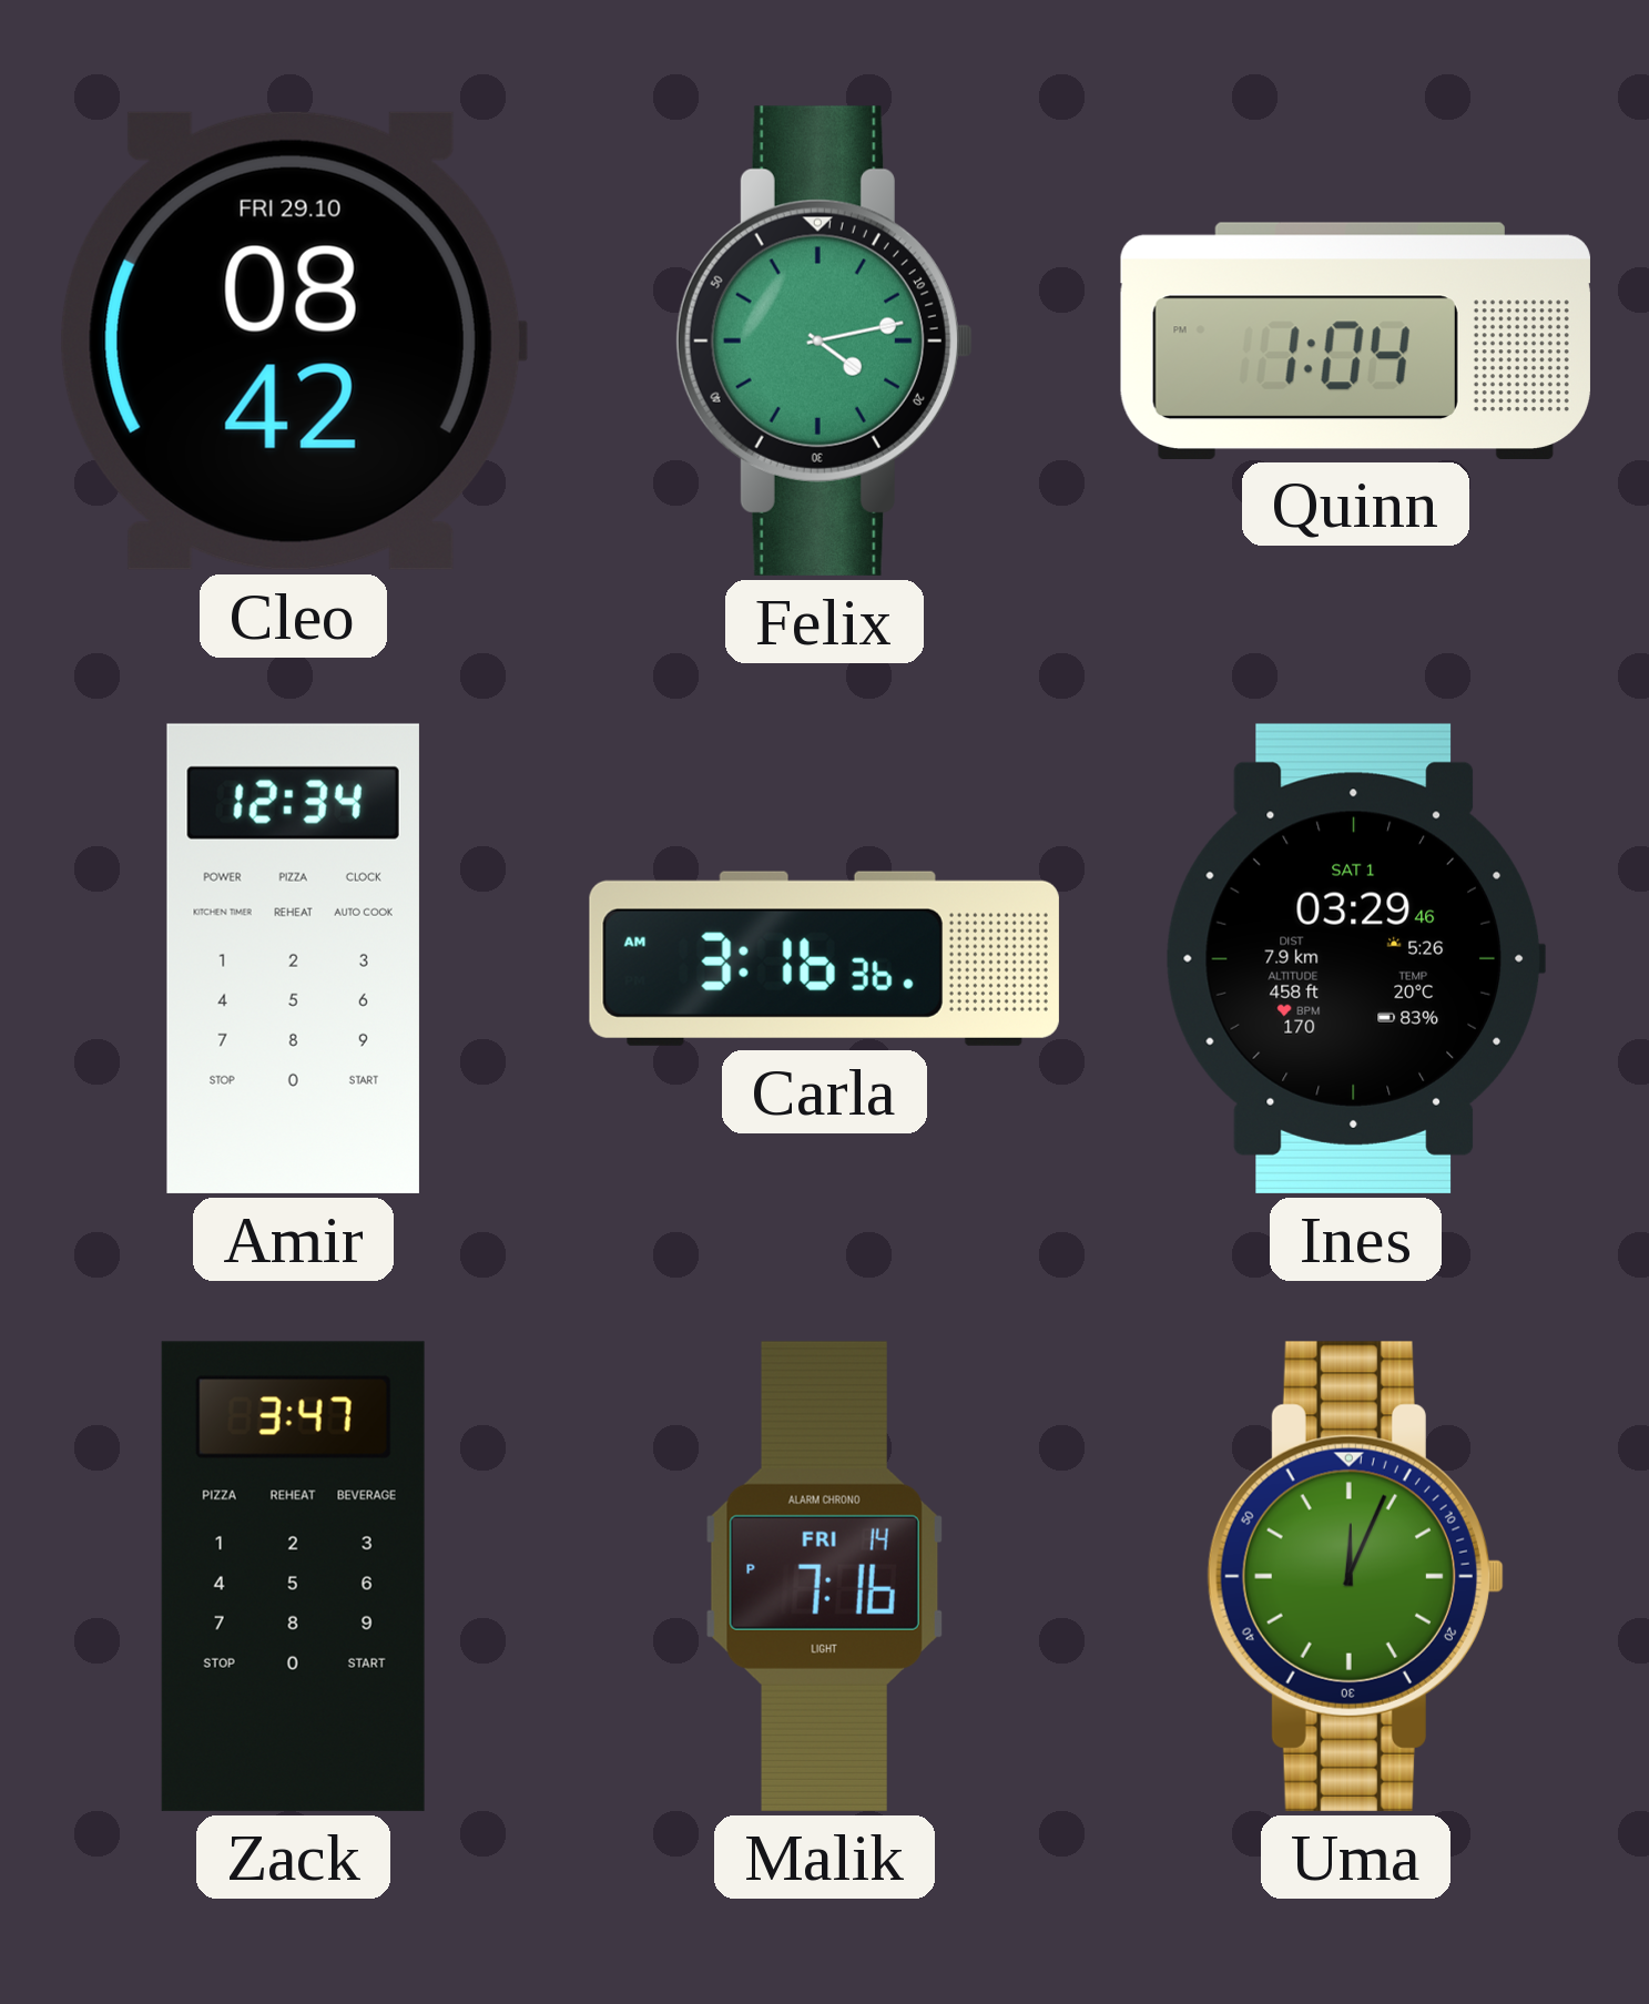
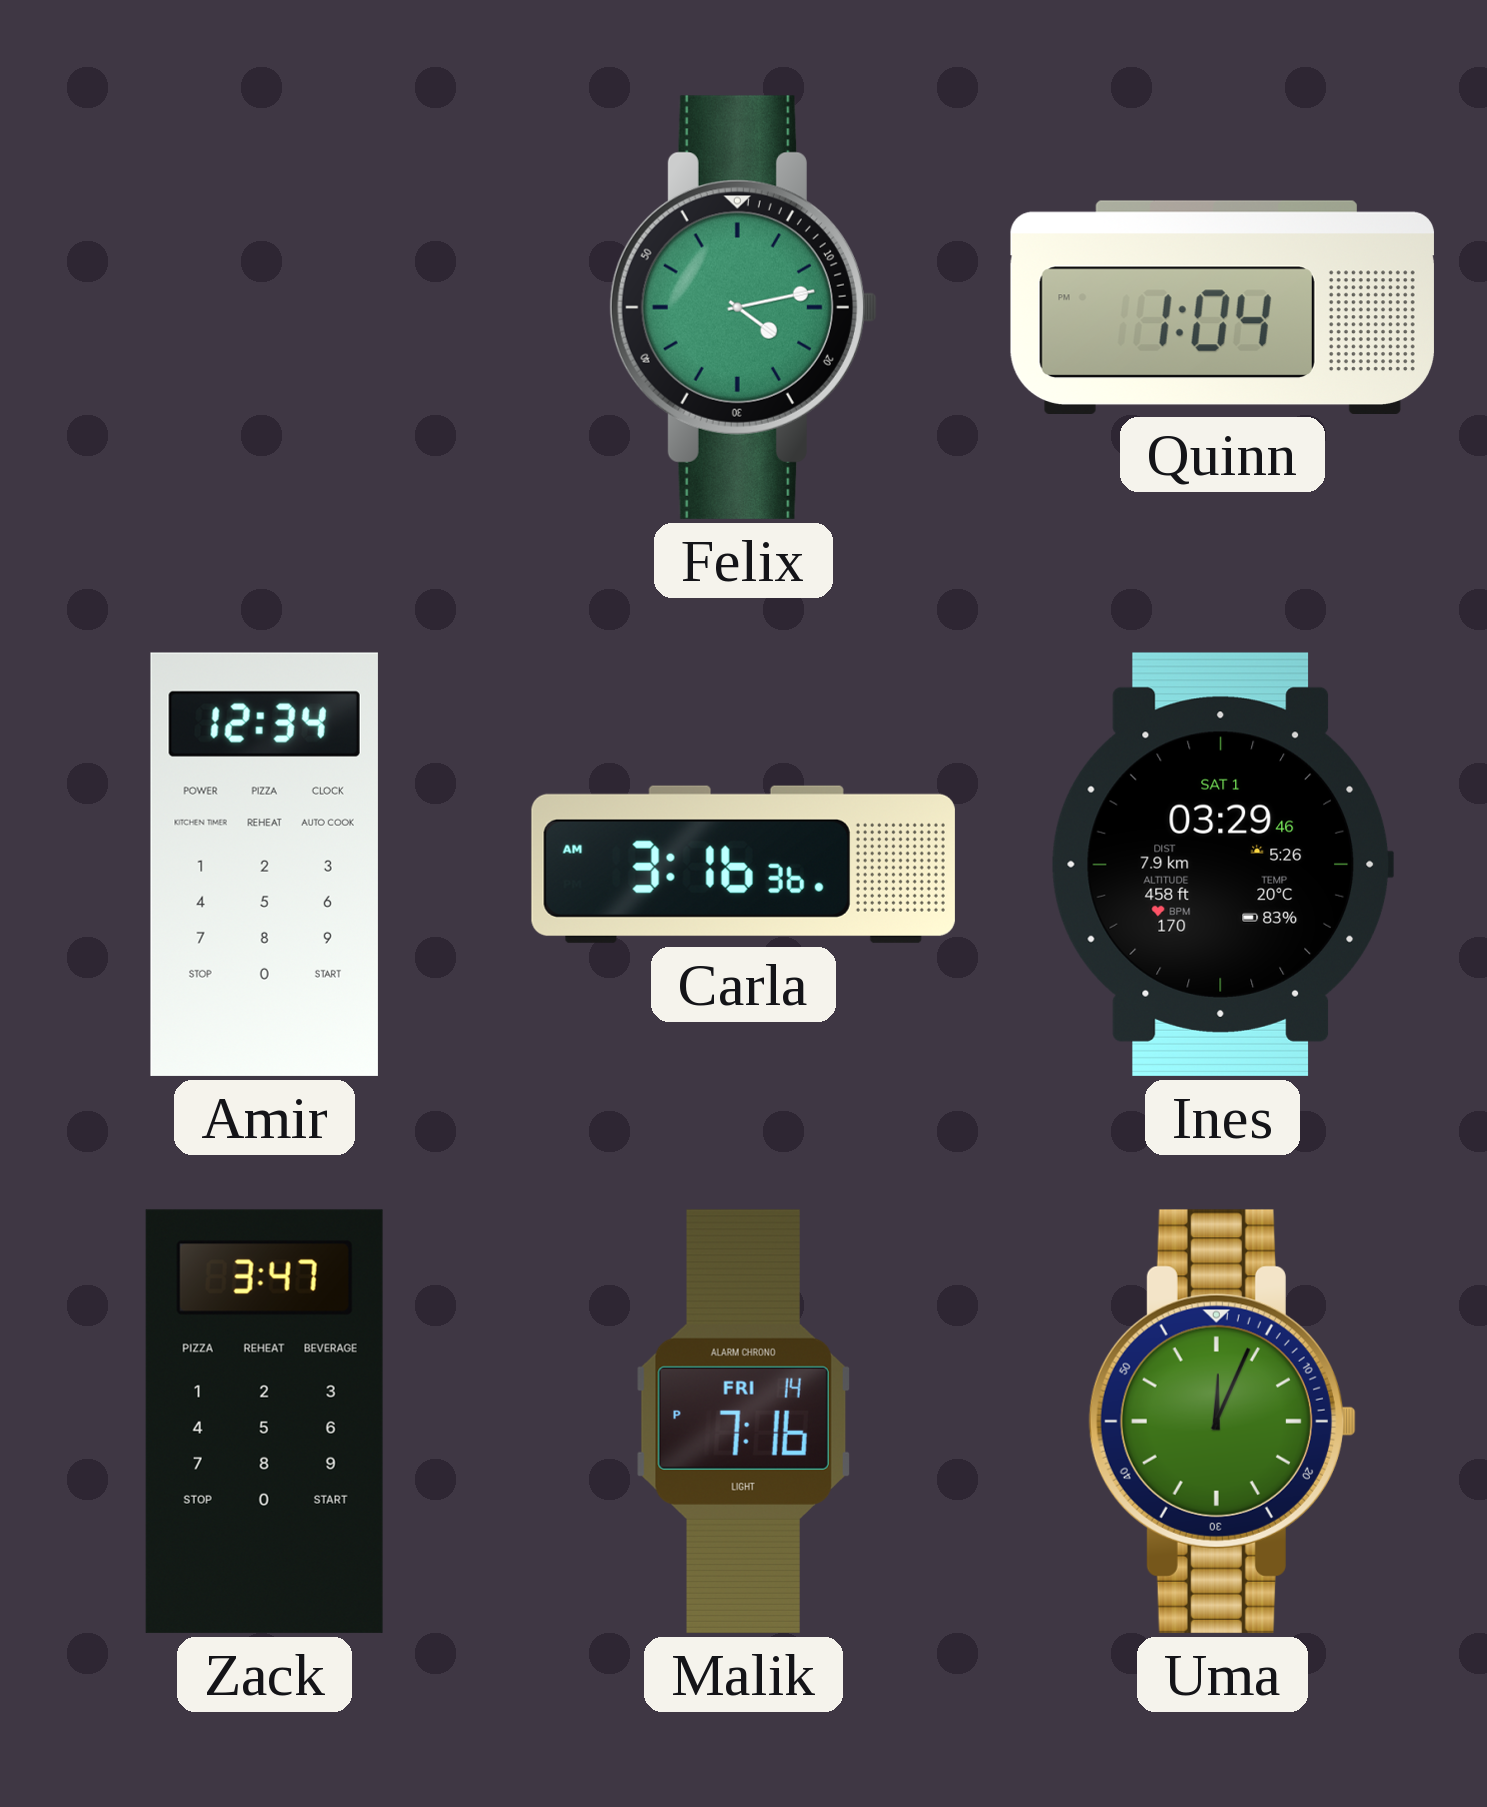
Cleo: 08:42 -> none (293, 340)
